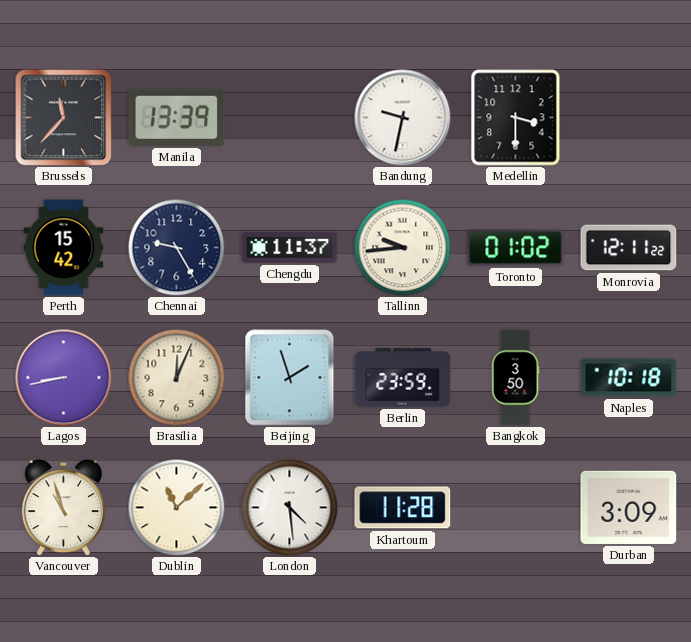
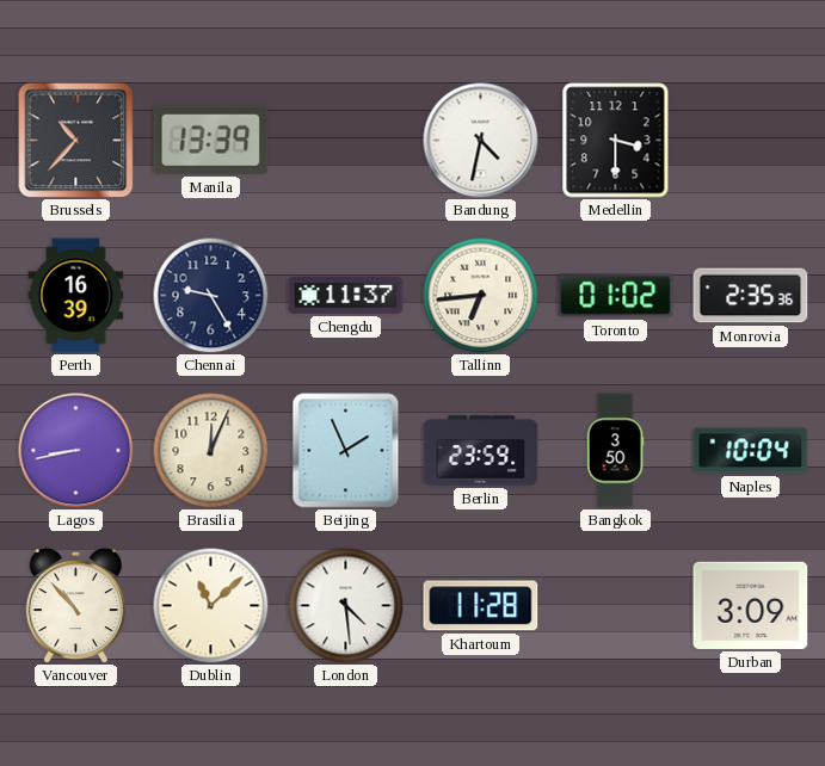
Brussels: 11:37 -> 10:37 (76, 141)
Bandung: 9:32 -> 4:32 (481, 141)
Perth: 15:42 -> 16:39 (76, 296)
Tallinn: 9:44 -> 6:44 (480, 295)
Monrovia: 12:11 -> 2:35 (751, 296)
Beijing: 1:57 -> 1:56 (346, 451)
Naples: 10:18 -> 10:04 (751, 451)
Vancouver: 10:57 -> 10:53 (75, 605)
